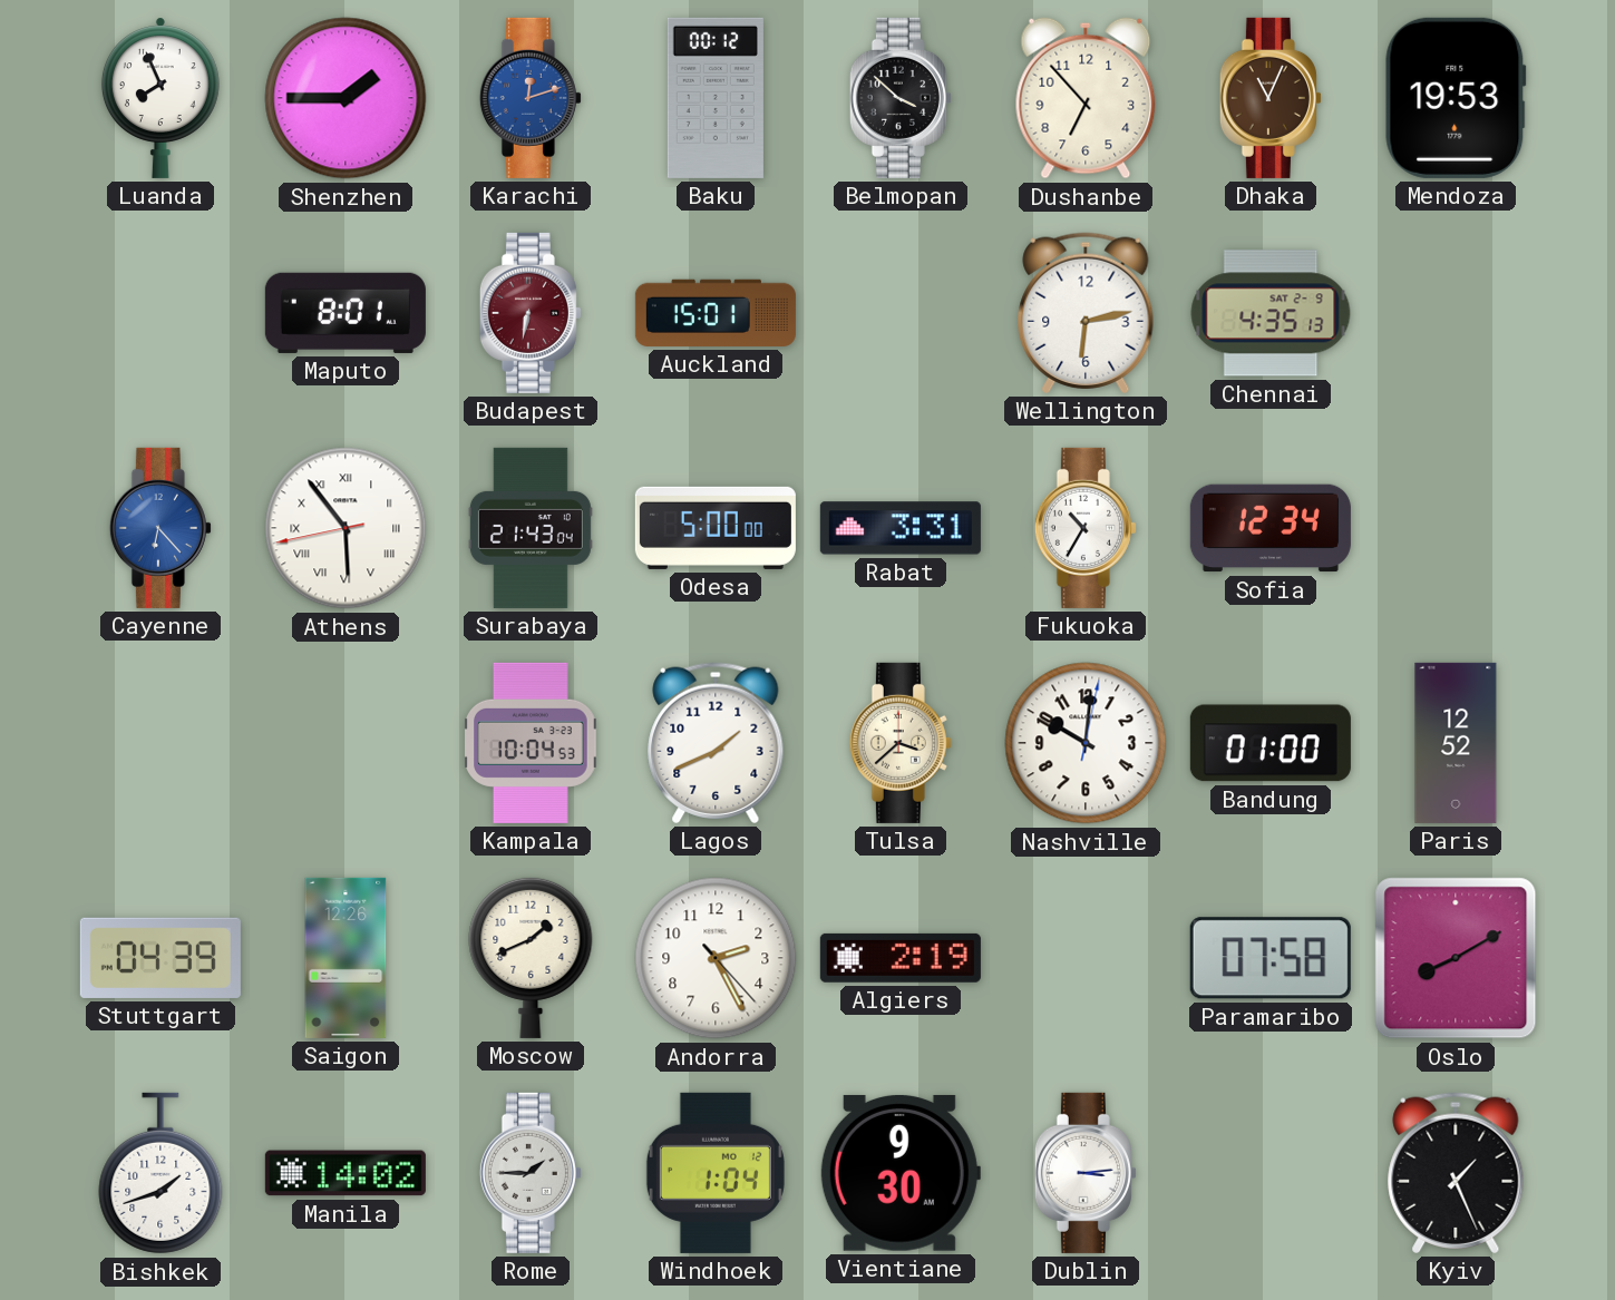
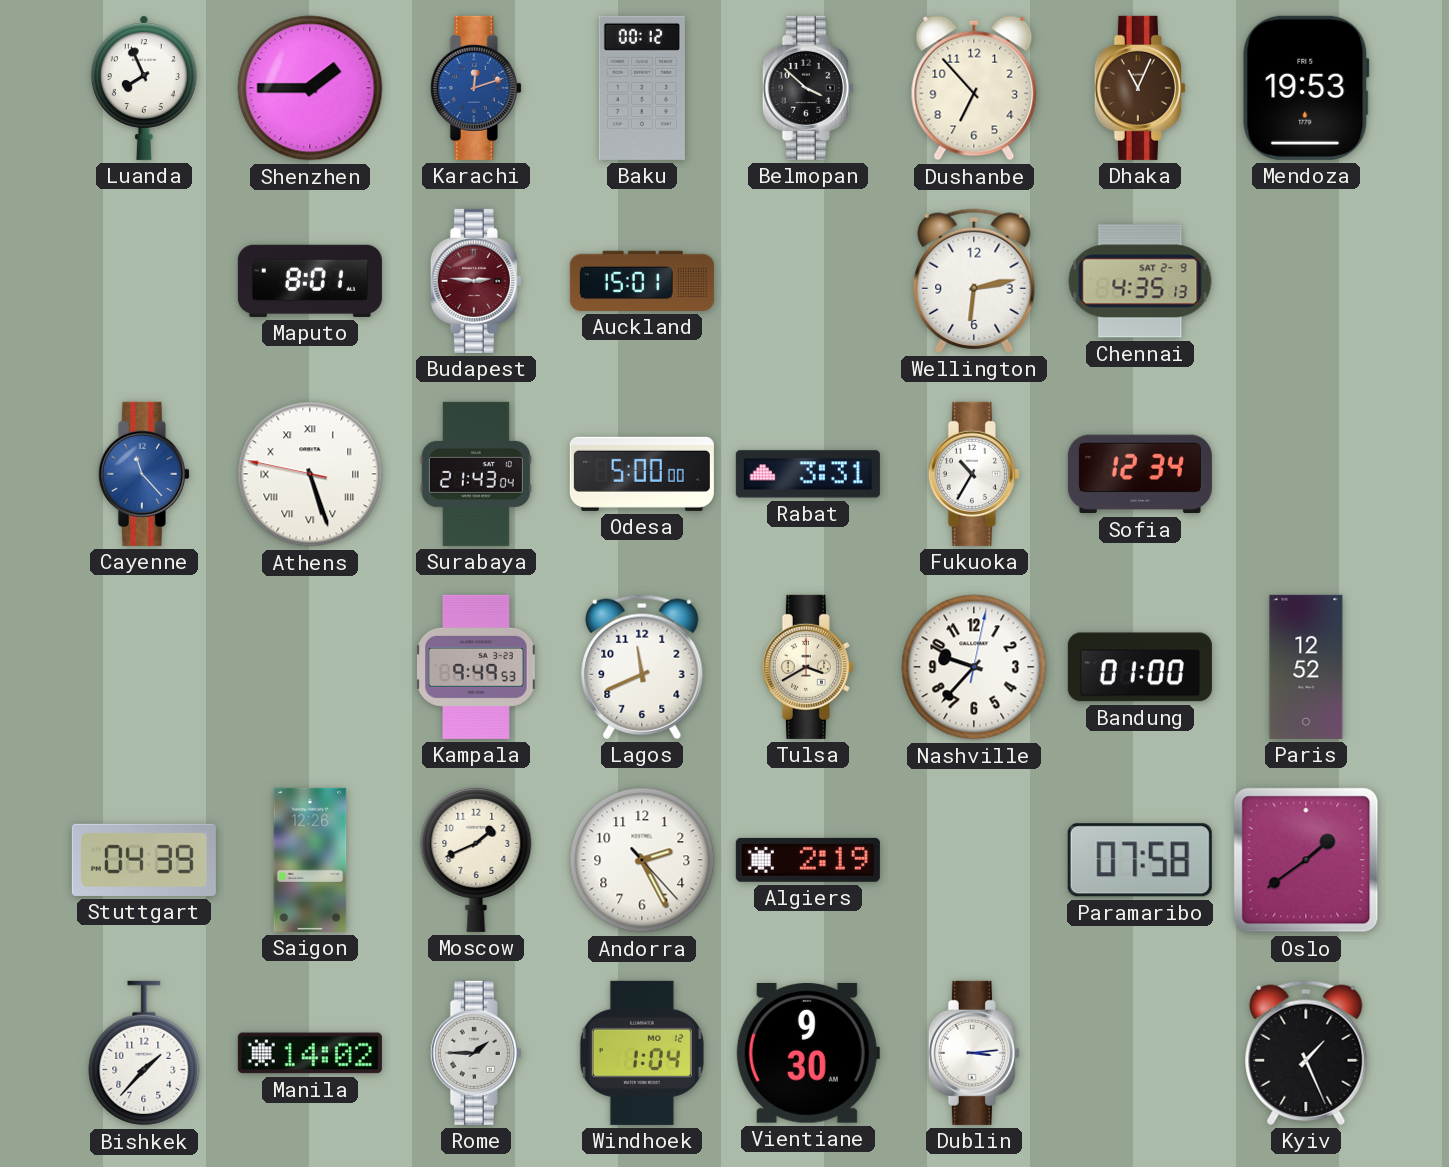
Budapest: 6:32 -> 2:46 (476, 281)
Cayenne: 6:23 -> 11:23 (144, 474)
Athens: 5:53 -> 5:26 (310, 474)
Kampala: 10:04 -> 9:49 (477, 667)
Lagos: 1:41 -> 11:41 (642, 667)
Tulsa: 3:38 -> 3:40 (808, 667)
Nashville: 10:01 -> 9:37 (974, 667)
Oslo: 8:10 -> 1:39 (1306, 860)
Bishkek: 1:42 -> 1:37 (144, 1053)
